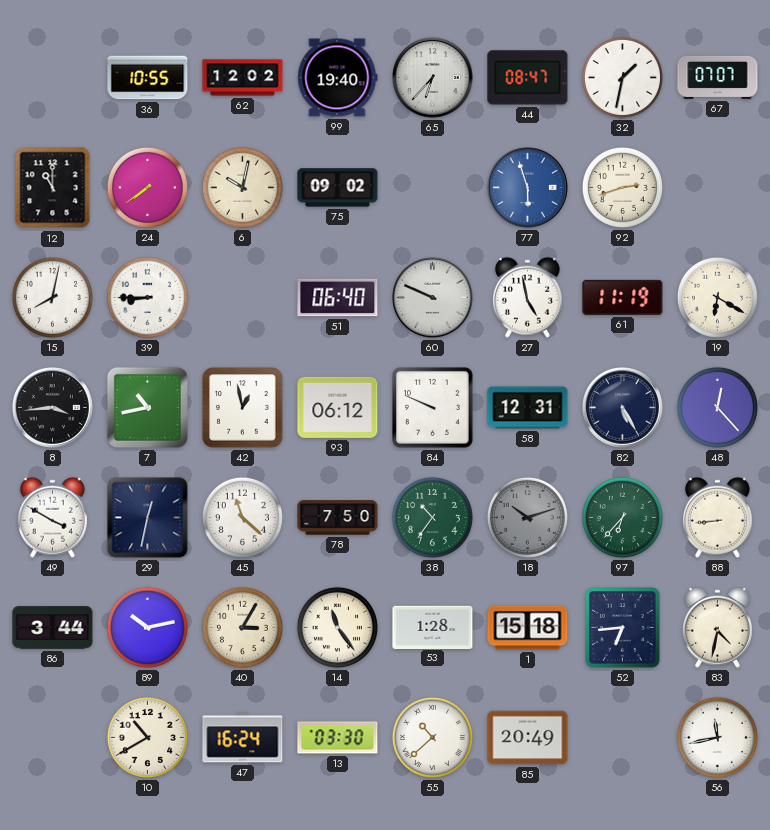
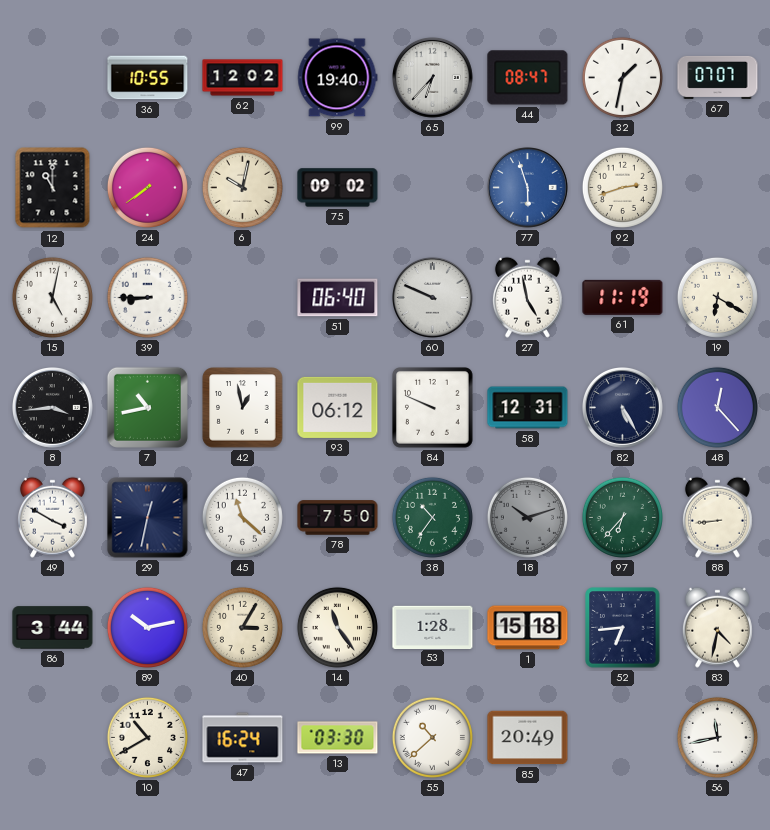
15: 8:02 -> 5:02 (52, 297)
